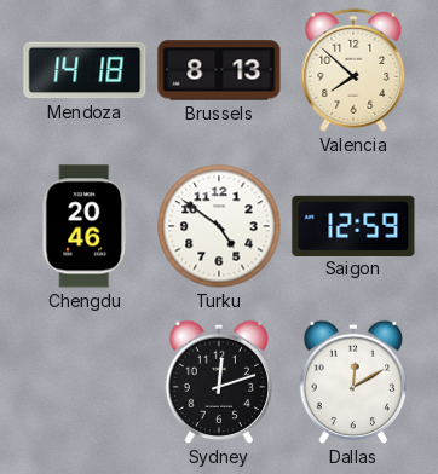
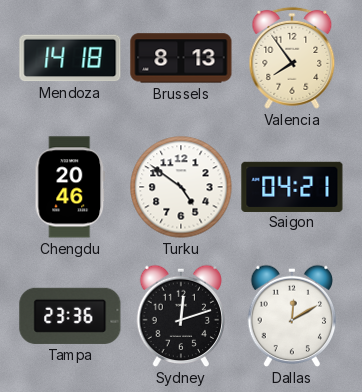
Valencia: 7:52 -> 7:54 (292, 58)
Saigon: 12:59 -> 04:21 (292, 186)
Tampa: none -> 23:36 (70, 316)
